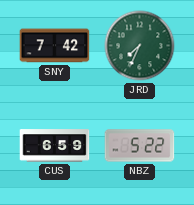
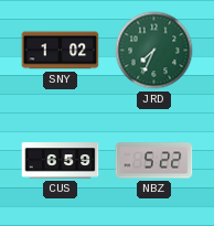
SNY: 7:42 -> 1:02 (61, 51)
